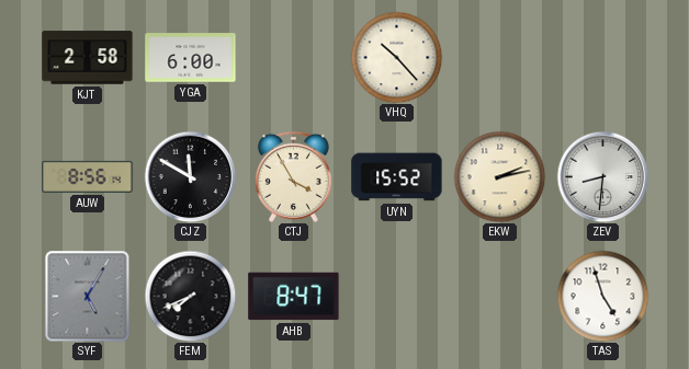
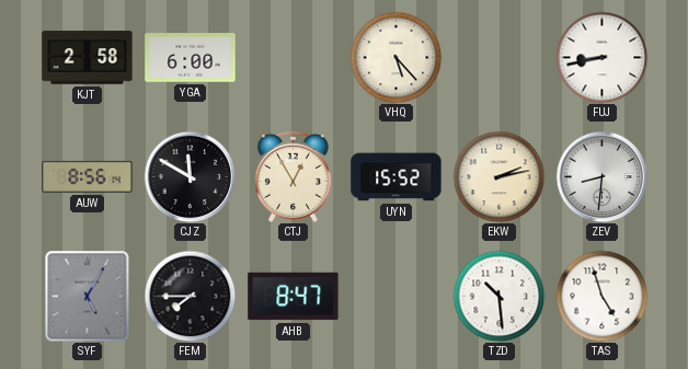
VHQ: 10:23 -> 5:23 (395, 57)
FUJ: none -> 8:43 (601, 57)
CTJ: 3:55 -> 12:55 (293, 176)
FEM: 7:41 -> 7:45 (190, 296)
TZD: none -> 10:29 (498, 296)
